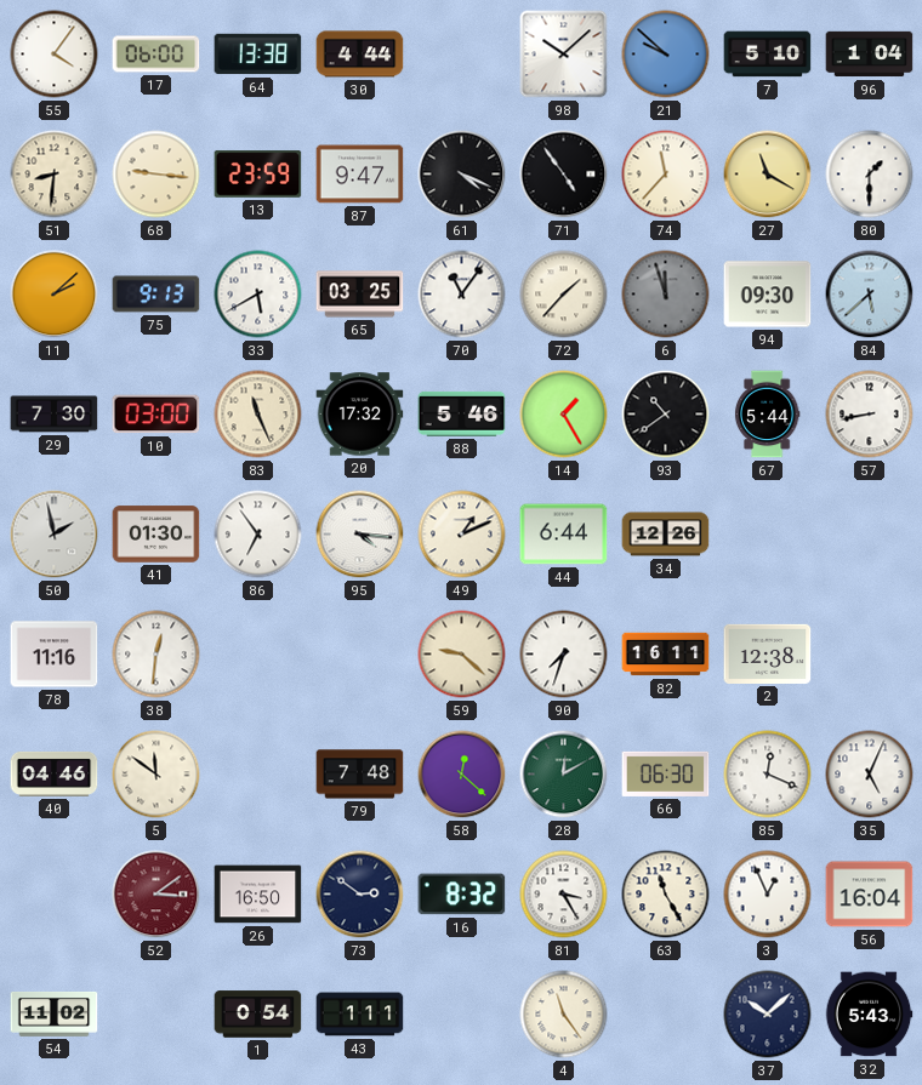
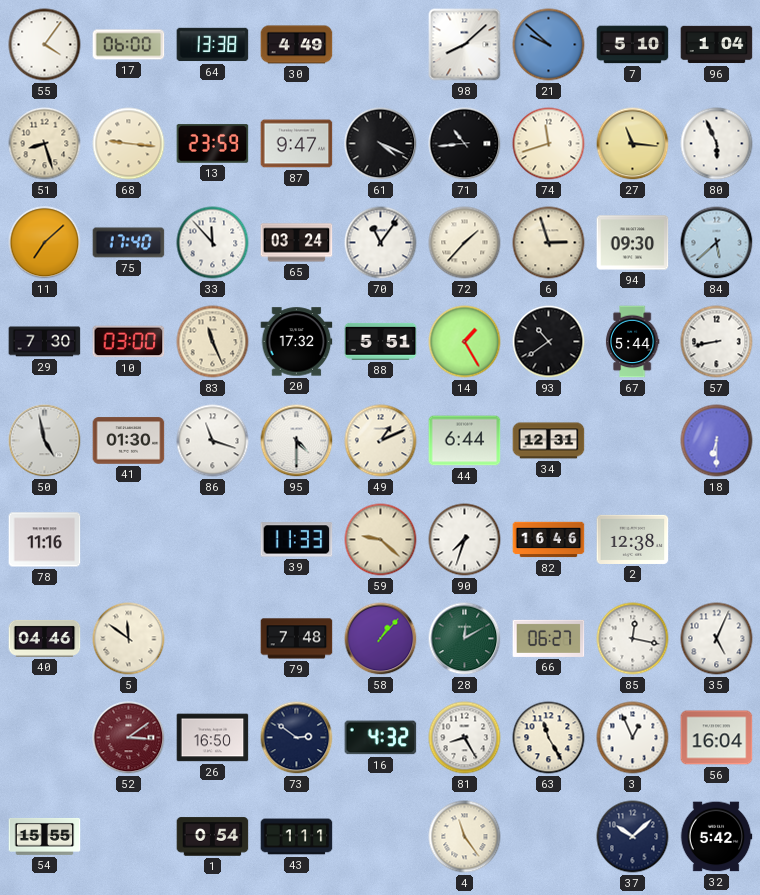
30: 4:44 -> 4:49 (297, 45)
98: 10:08 -> 8:08 (465, 45)
51: 8:31 -> 8:27 (45, 144)
71: 4:54 -> 10:44 (465, 144)
74: 11:37 -> 11:42 (549, 144)
27: 11:20 -> 11:16 (633, 144)
80: 1:30 -> 5:56 (717, 144)
11: 2:08 -> 7:08 (45, 243)
75: 9:13 -> 17:40 (129, 243)
33: 5:40 -> 11:53 (213, 243)
65: 03:25 -> 03:24 (297, 243)
6: 11:57 -> 2:57 (549, 243)
6 dial: grey -> cream (549, 243)
88: 5:46 -> 5:51 (381, 341)
50: 1:58 -> 4:58 (45, 441)
86: 6:54 -> 11:18 (213, 441)
95: 4:16 -> 4:30 (297, 441)
34: 12:26 -> 12:31 (549, 441)
18: none -> 6:30 (717, 441)
38: 12:31 -> none (156, 655)
39: none -> 11:33 (297, 540)
82: 16:11 -> 16:46 (549, 540)
58: 12:22 -> 1:07 (381, 639)
66: 06:30 -> 06:27 (549, 638)
85: 12:19 -> 12:17 (633, 639)
16: 8:32 -> 4:32 (381, 738)
81: 3:25 -> 8:25 (465, 738)
54: 11:02 -> 15:55 (45, 836)
32: 5:43 -> 5:42 (716, 837)
